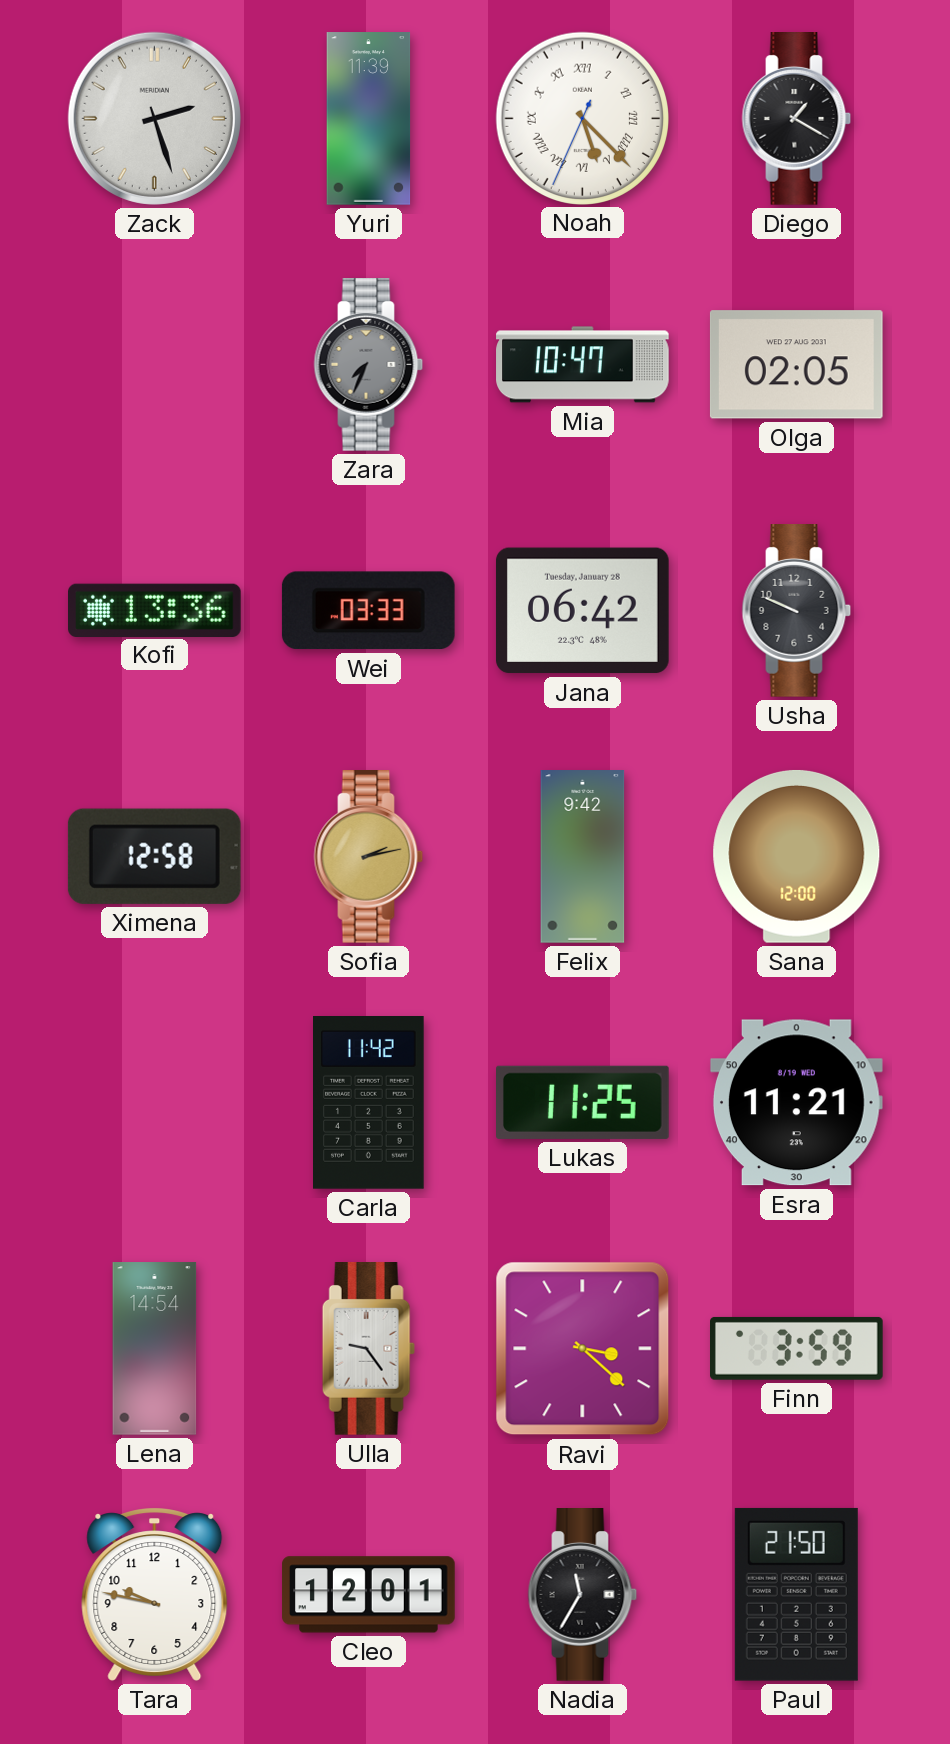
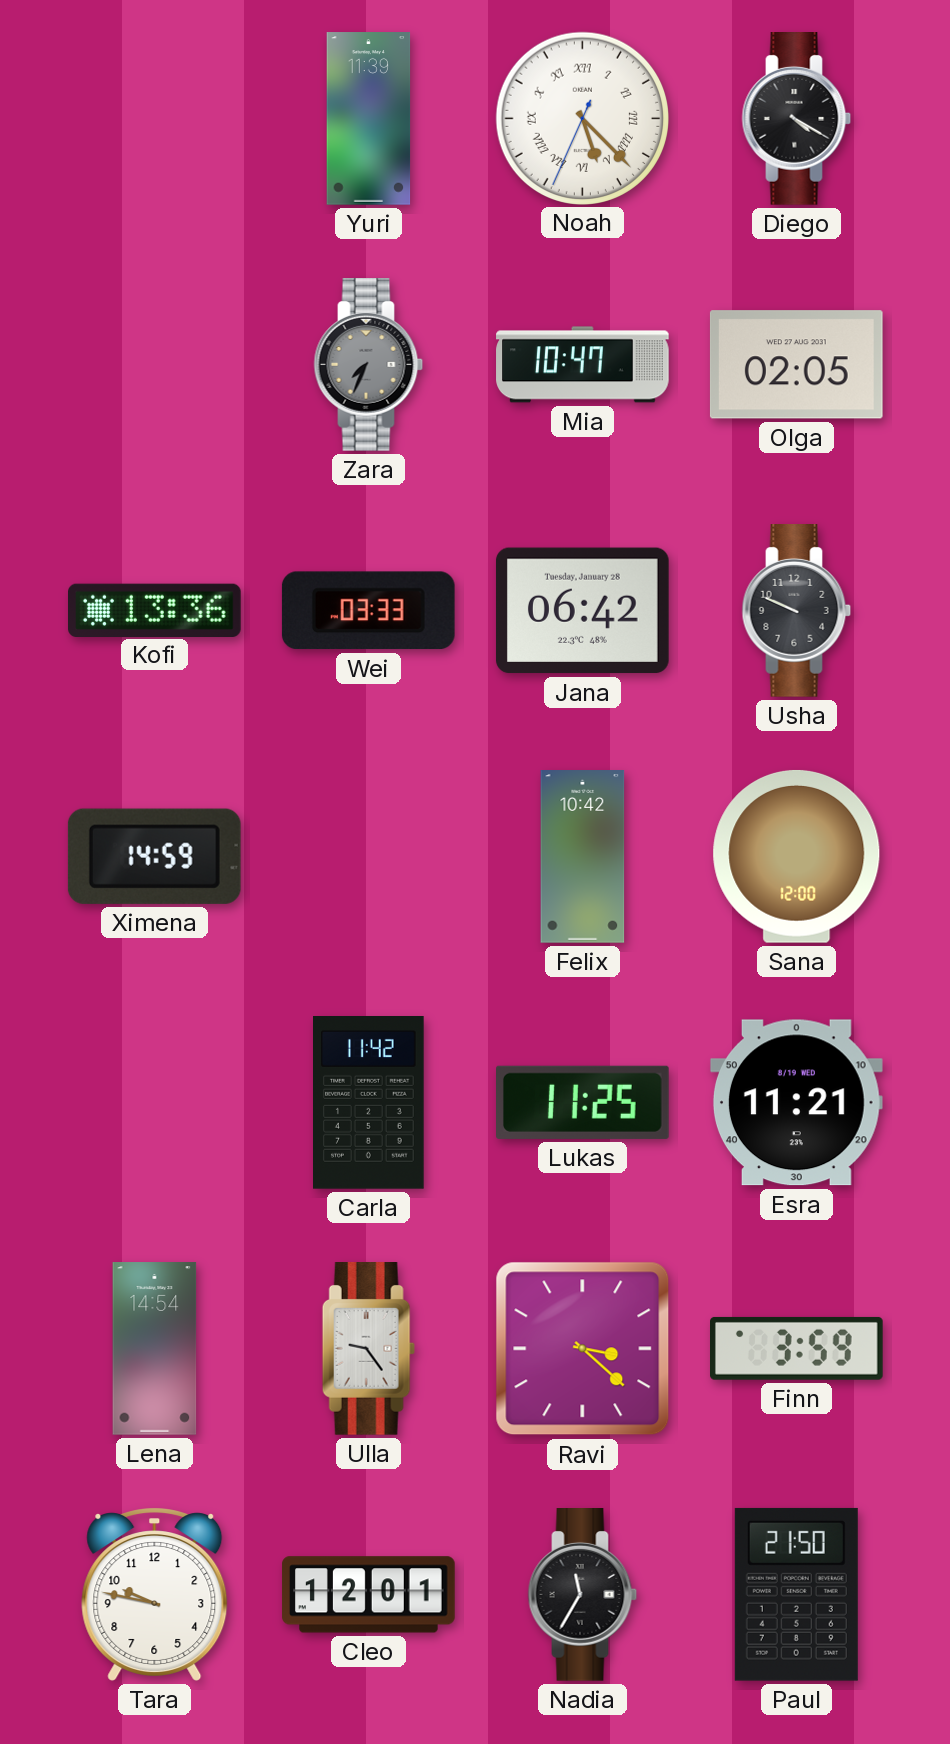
Zack: 2:27 -> none (154, 118)
Diego: 1:20 -> 4:20 (797, 119)
Ximena: 12:58 -> 14:59 (154, 856)
Sofia: 2:13 -> none (369, 857)
Felix: 9:42 -> 10:42 (583, 857)
